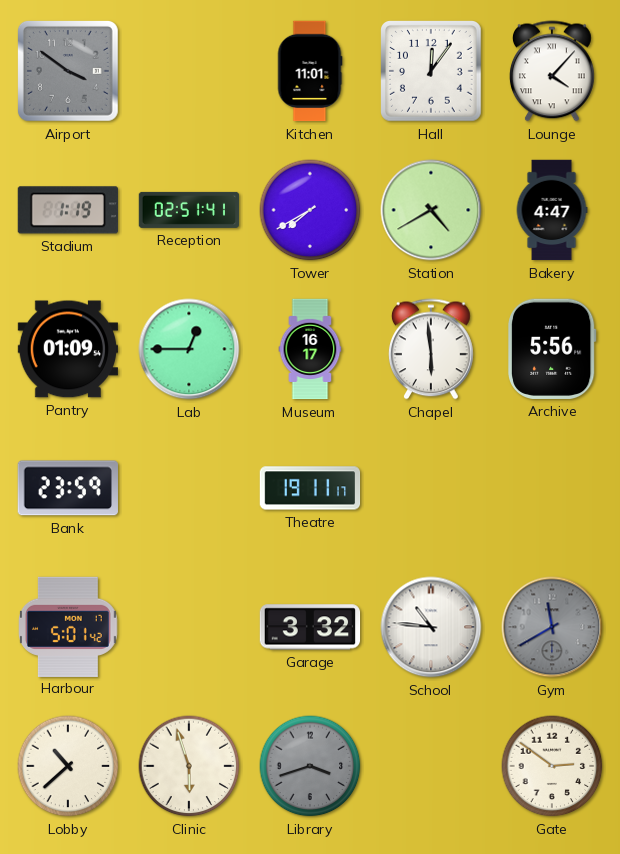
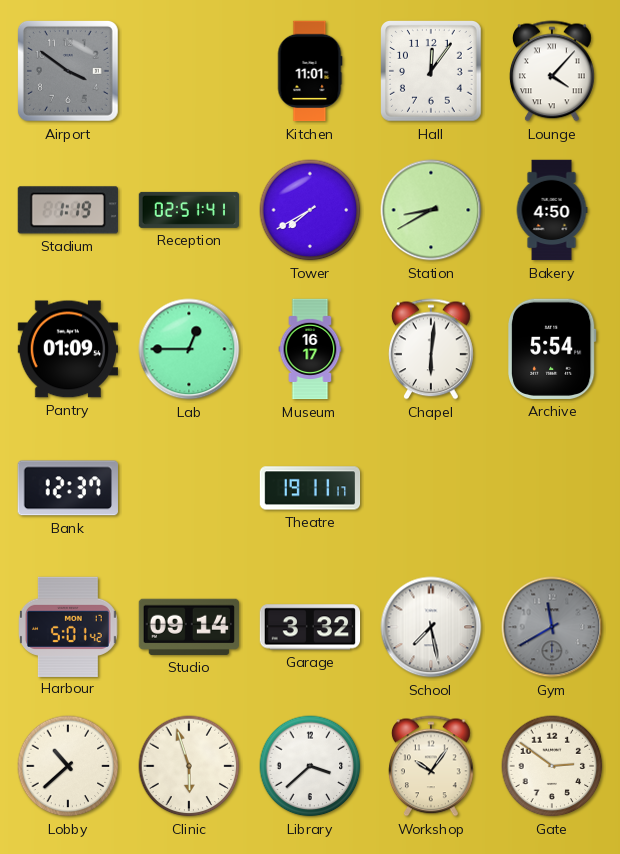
Station: 4:40 -> 8:40 (431, 210)
Bakery: 4:47 -> 4:50 (552, 210)
Chapel: 5:59 -> 6:01 (432, 349)
Archive: 5:56 -> 5:54 (552, 349)
Bank: 23:59 -> 12:37 (68, 488)
Studio: none -> 09:14 (188, 627)
School: 10:46 -> 7:28 (431, 627)
Library: 3:42 -> 3:38 (310, 766)
Library dial: grey -> white (310, 766)
Workshop: none -> 10:06 (432, 766)
